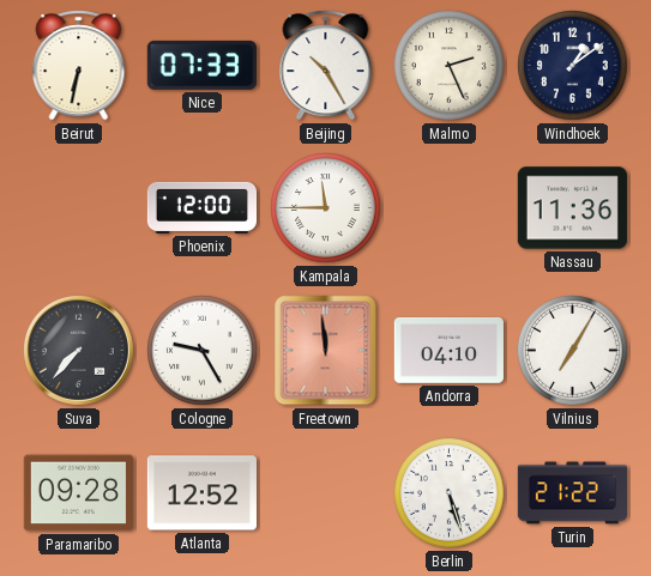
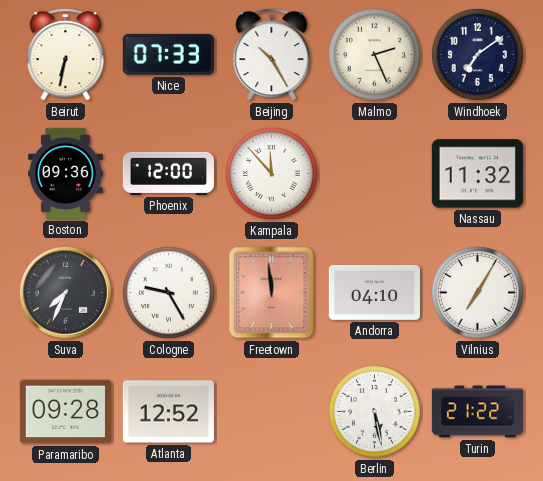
Windhoek: 1:09 -> 7:09 (478, 55)
Boston: none -> 09:36 (66, 173)
Kampala: 11:45 -> 11:53 (272, 174)
Nassau: 11:36 -> 11:32 (477, 174)
Suva: 7:37 -> 7:34 (65, 292)
Berlin: 5:27 -> 5:28 (375, 412)
